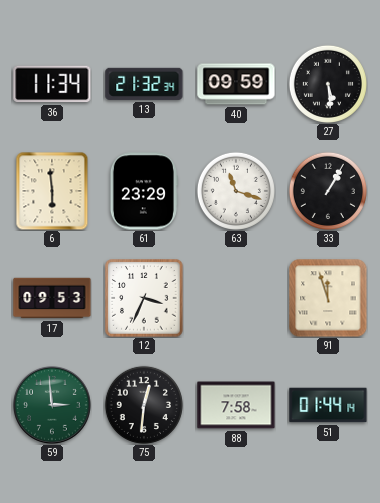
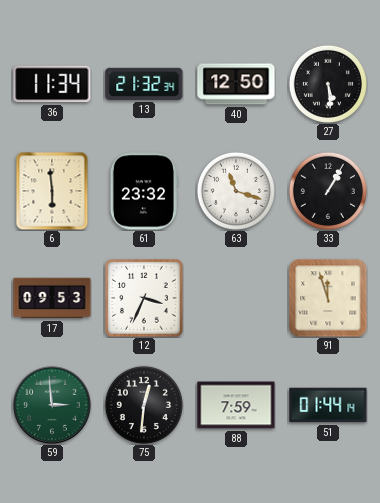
40: 09:59 -> 12:50 (236, 84)
61: 23:29 -> 23:32 (143, 191)
88: 7:58 -> 7:59 (236, 405)
